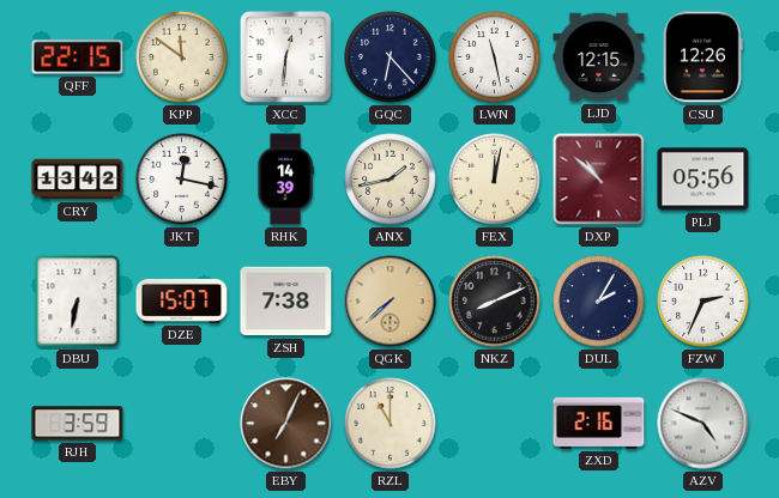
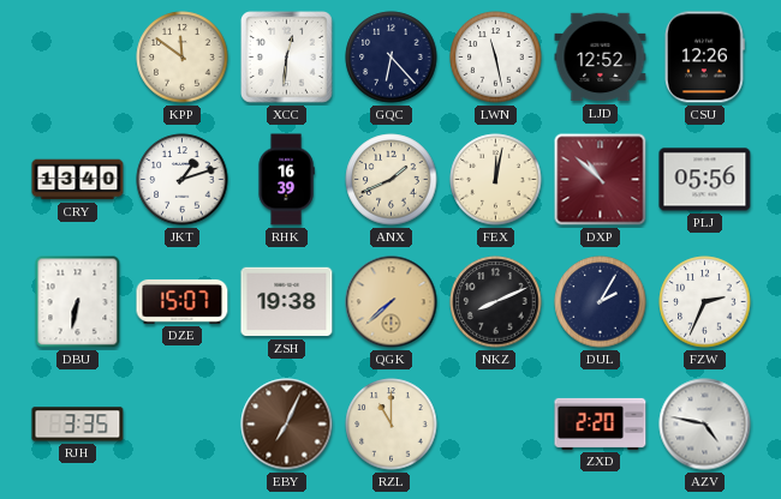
QFF: 22:15 -> none (78, 57)
LJD: 12:15 -> 12:52 (601, 58)
CRY: 13:42 -> 13:40 (78, 180)
JKT: 12:17 -> 1:12 (183, 180)
RHK: 14:39 -> 16:39 (286, 180)
ANX: 1:43 -> 1:41 (392, 180)
ZSH: 7:38 -> 19:38 (287, 302)
RJH: 3:59 -> 3:35 (78, 425)
ZXD: 2:16 -> 2:20 (601, 423)
AZV: 4:49 -> 4:47 (705, 425)
